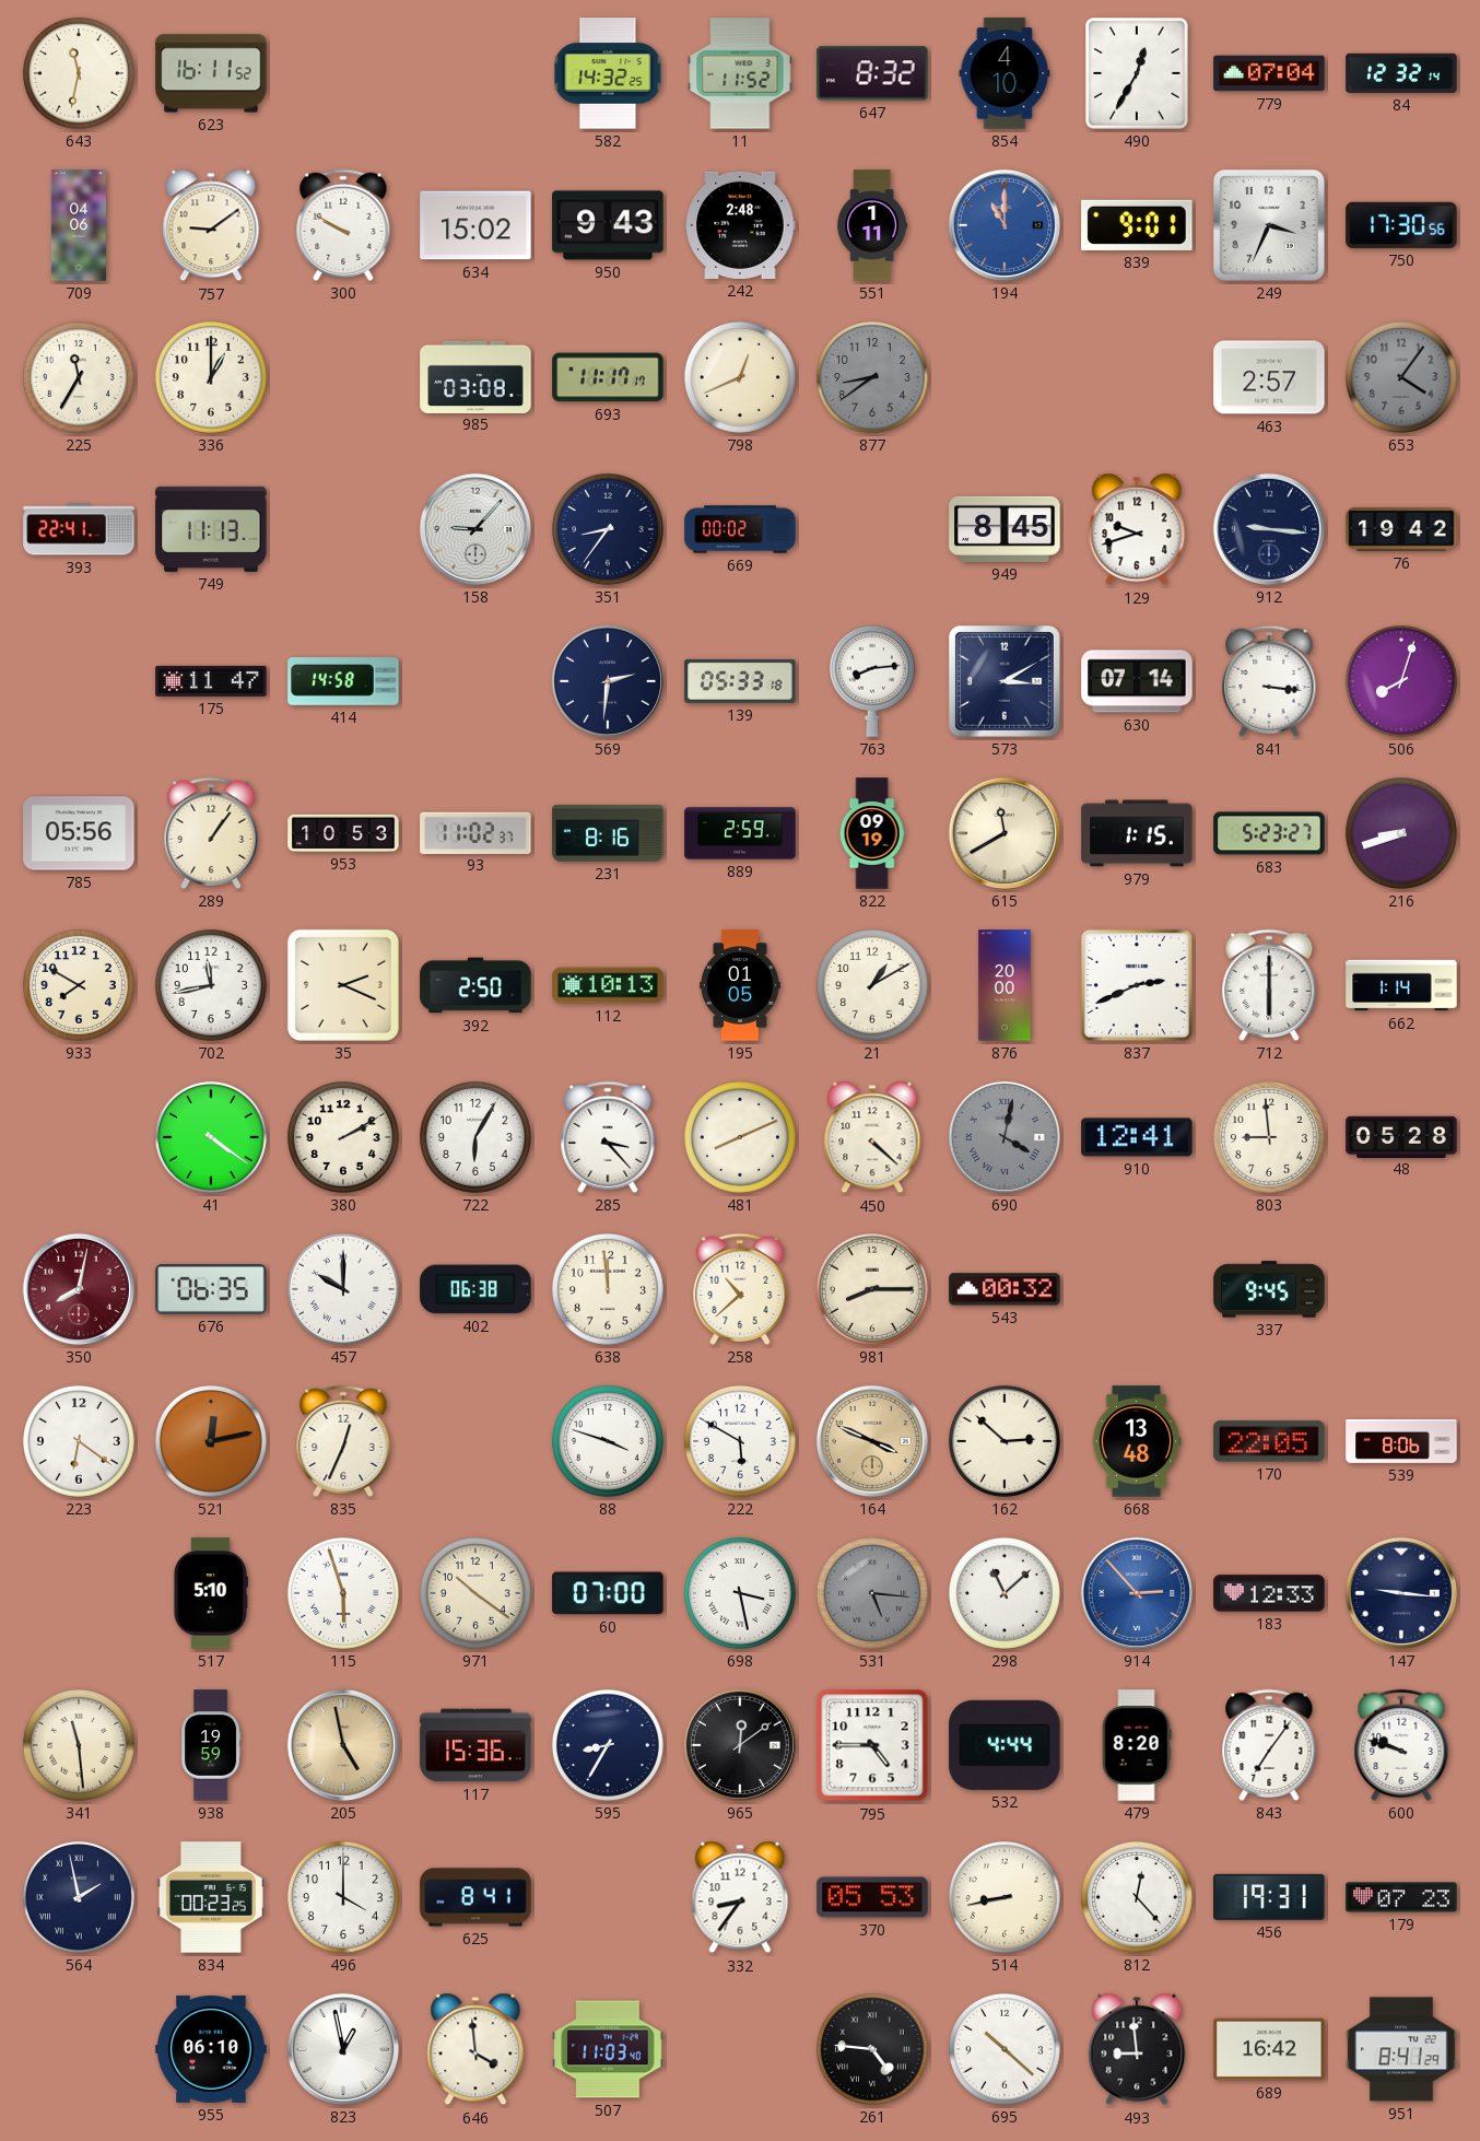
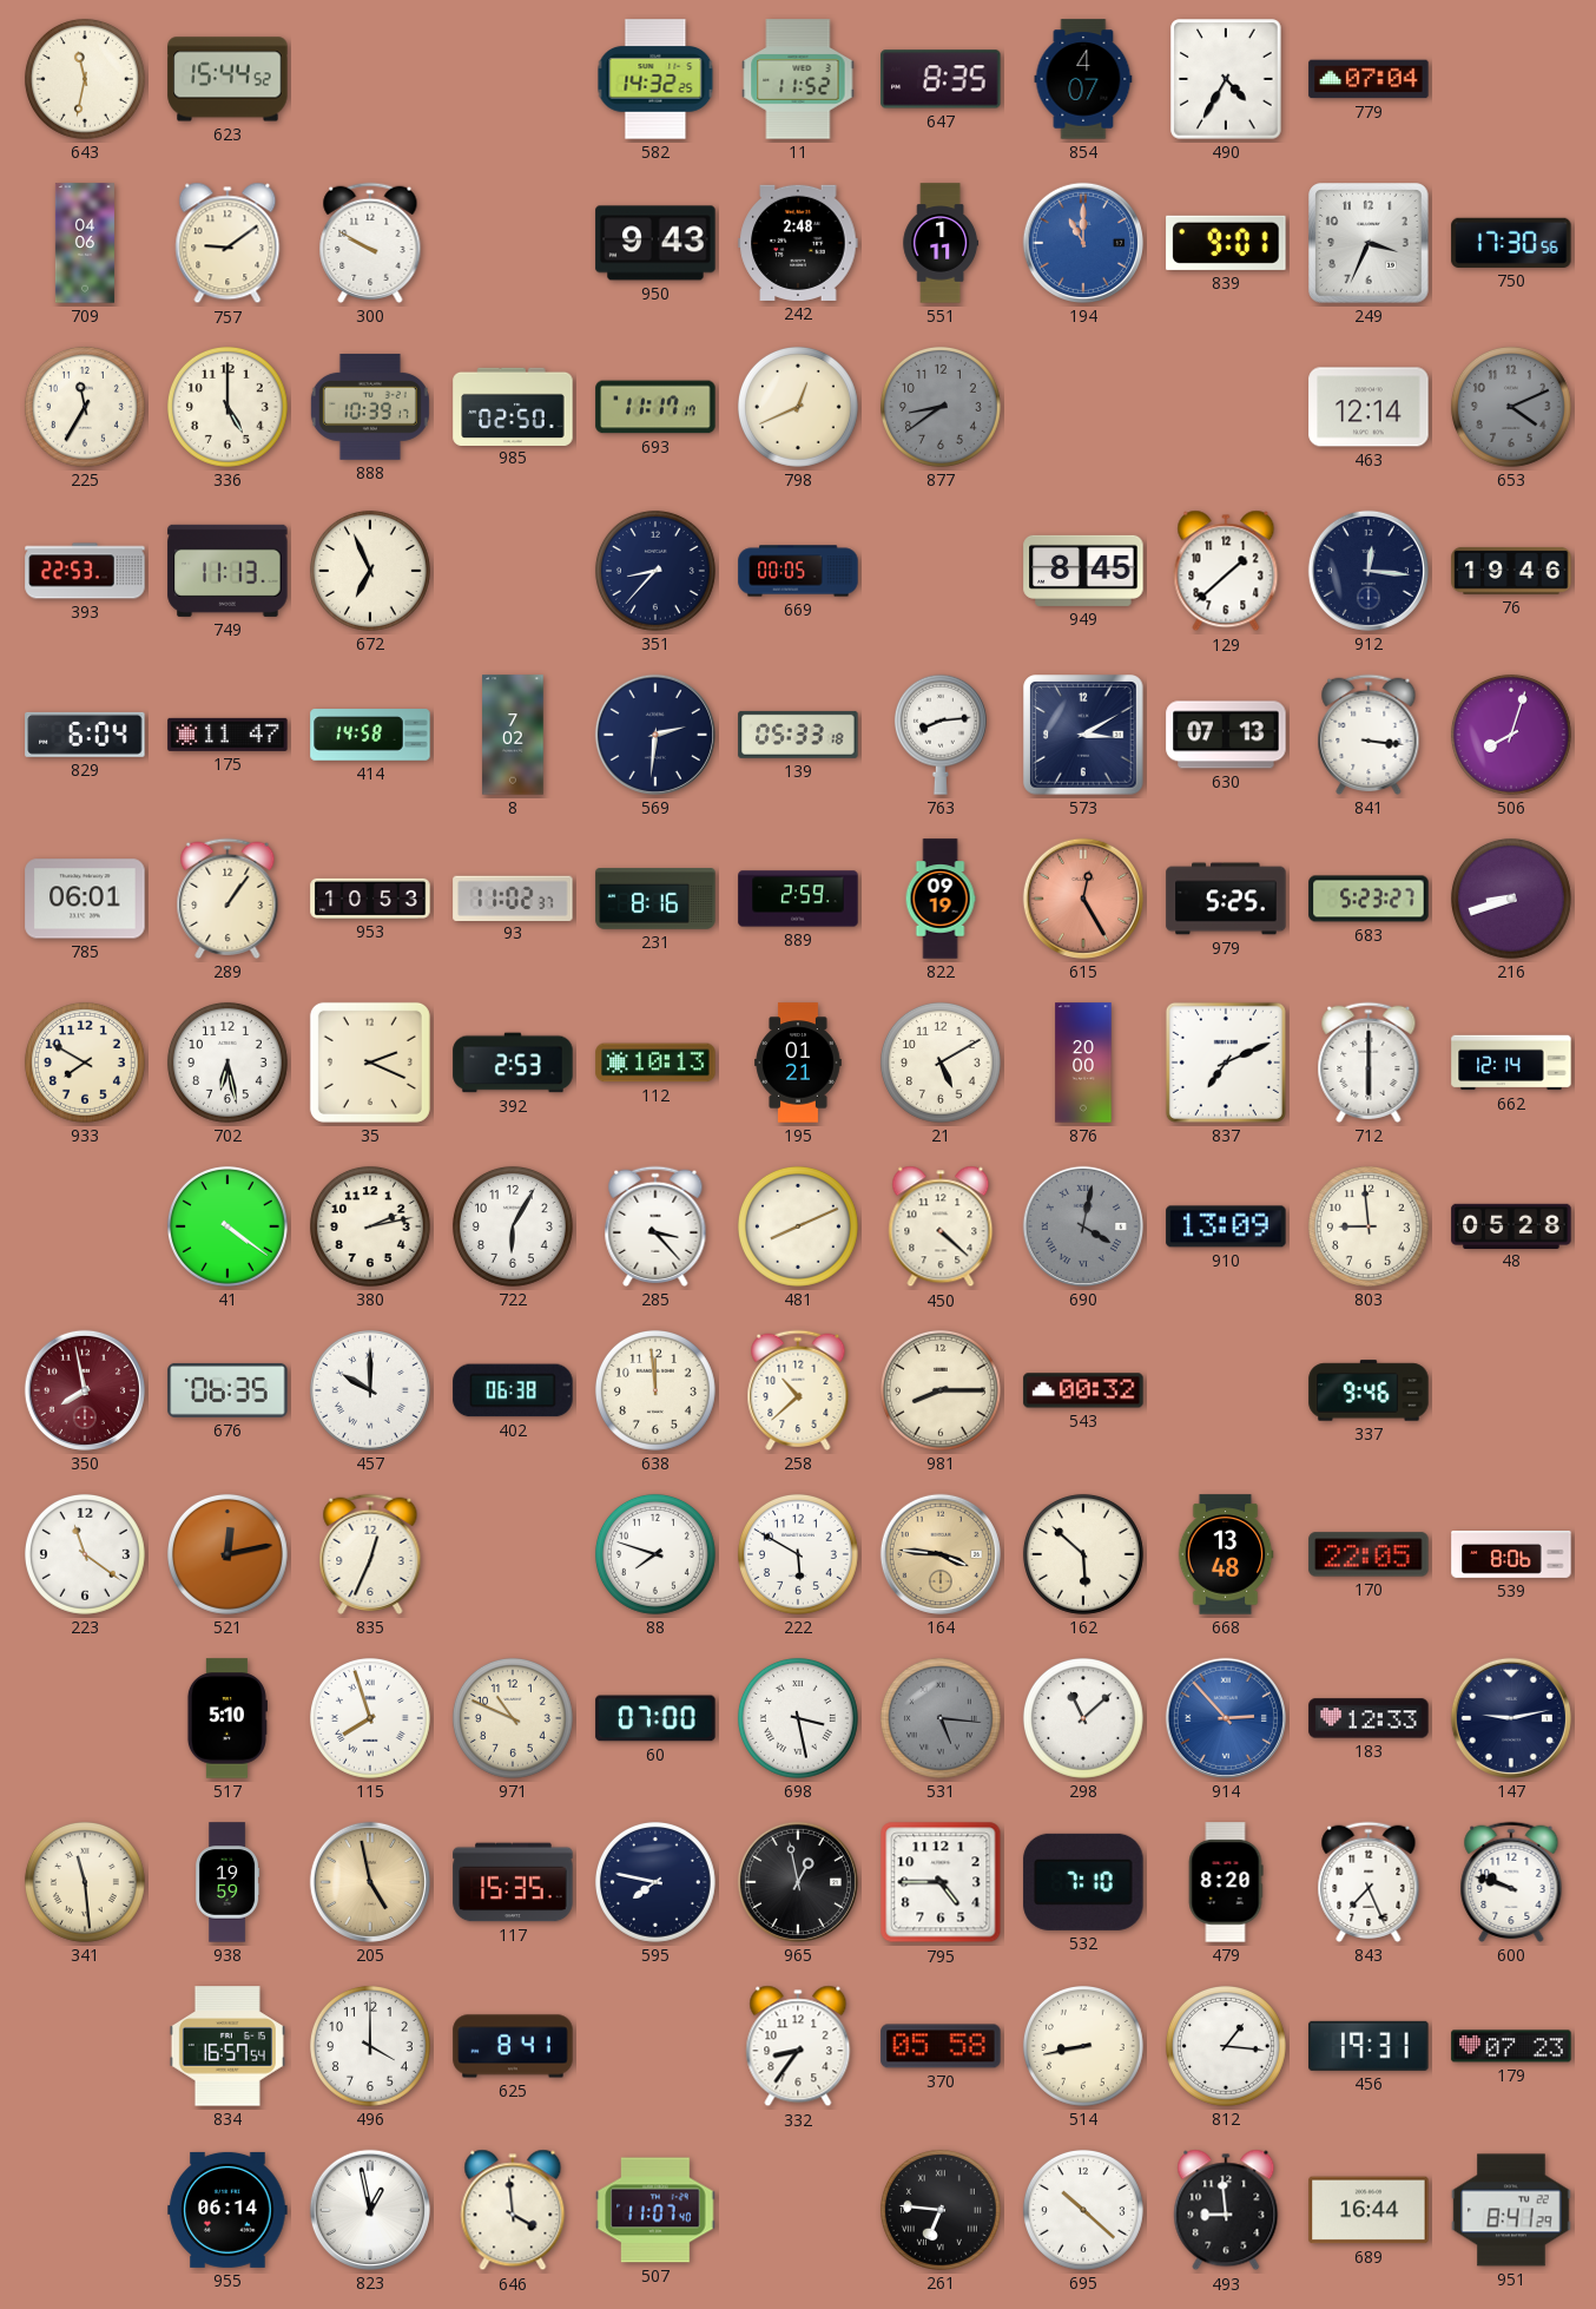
623: 16:11 -> 15:44 (227, 79)
647: 8:32 -> 8:35 (941, 79)
854: 4:10 -> 4:07 (1083, 79)
490: 12:35 -> 4:35 (1226, 79)
84: 12:32 -> none (1401, 73)
634: 15:02 -> none (475, 225)
336: 1:00 -> 5:00 (227, 407)
888: none -> 10:39 (370, 407)
985: 03:08 -> 02:50 (513, 406)
463: 2:57 -> 12:14 (1369, 407)
653: 4:06 -> 4:11 (1511, 407)
393: 22:41 -> 22:53 (85, 571)
672: none -> 6:56 (370, 571)
158: 9:07 -> none (475, 529)
351: 8:36 -> 8:37 (655, 571)
669: 00:02 -> 00:05 (798, 571)
129: 9:42 -> 1:38 (1226, 571)
912: 9:16 -> 12:16 (1369, 571)
76: 19:42 -> 19:46 (1511, 571)
829: none -> 6:04 (85, 735)
8: none -> 7:02 (513, 735)
630: 07:14 -> 07:13 (1226, 735)
785: 05:56 -> 06:01 (85, 899)
615: 11:40 -> 12:25 (1083, 899)
615 dial: cream -> salmon (1083, 899)
979: 1:15 -> 5:25 (1226, 899)
702: 11:43 -> 6:28 (227, 1063)
392: 2:50 -> 2:53 (513, 1063)
195: 01:05 -> 01:21 (798, 1063)
21: 1:10 -> 5:10 (941, 1063)
837: 2:41 -> 7:11 (1226, 1063)
662: 1:14 -> 12:14 (1511, 1063)
380: 2:10 -> 2:13 (370, 1226)
910: 12:41 -> 13:09 (1226, 1226)
350: 8:02 -> 7:58 (85, 1390)
337: 9:45 -> 9:46 (1369, 1390)
223: 6:21 -> 11:21 (85, 1554)
88: 3:48 -> 7:48 (655, 1554)
164: 3:49 -> 3:46 (941, 1554)
162: 2:52 -> 5:52 (1083, 1554)
115: 5:57 -> 7:57 (370, 1718)
971: 10:21 -> 10:49 (513, 1718)
147: 9:16 -> 9:13 (1511, 1718)
117: 15:36 -> 15:35 (513, 1882)
595: 8:35 -> 7:47 (655, 1882)
965: 12:09 -> 12:58 (798, 1882)
532: 4:44 -> 7:10 (1083, 1882)
843: 7:06 -> 7:26 (1369, 1882)
564: 1:58 -> none (79, 1897)
834: 00:23 -> 16:57 (227, 2046)
370: 05:53 -> 05:58 (941, 2046)
812: 12:23 -> 1:16 (1226, 2046)
955: 06:10 -> 06:14 (227, 2210)
507: 11:03 -> 11:07 (655, 2210)
261: 4:46 -> 6:46 (941, 2210)
689: 16:42 -> 16:44 (1369, 2210)
